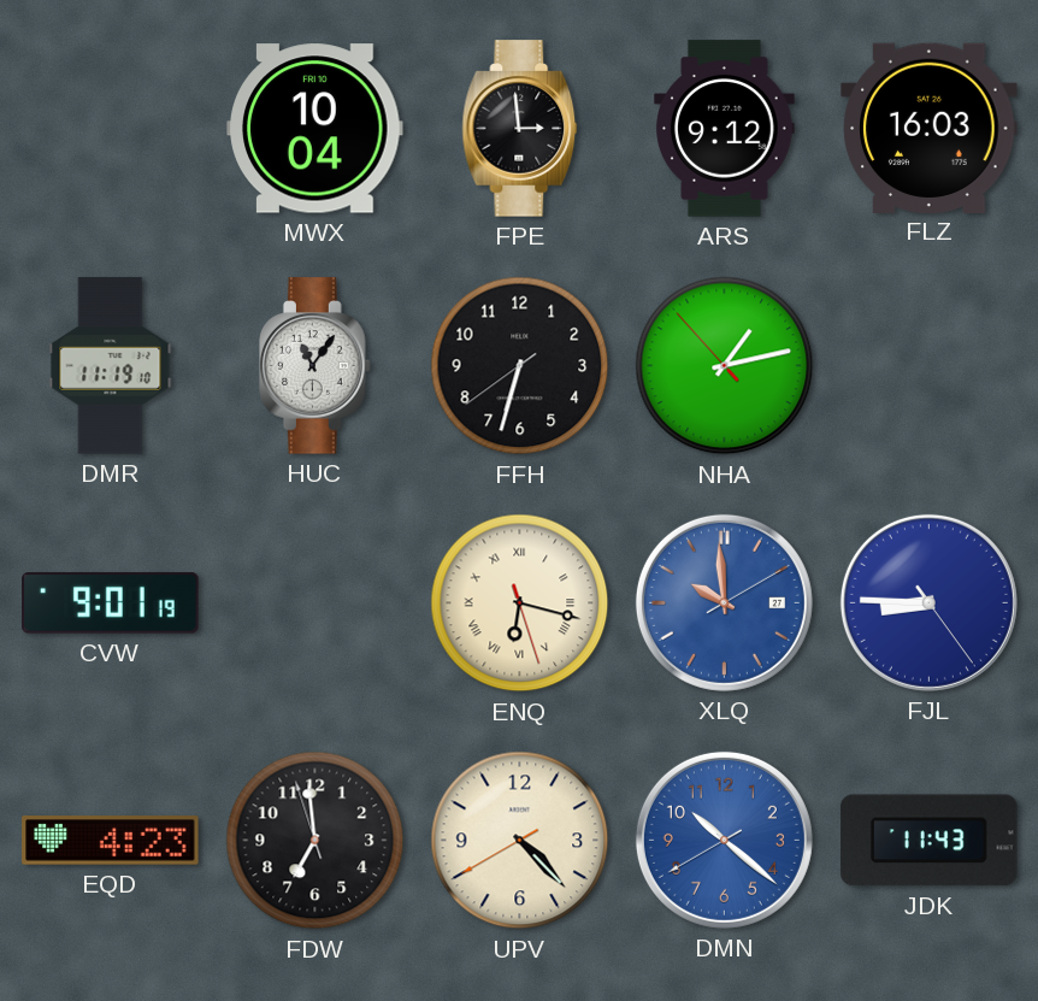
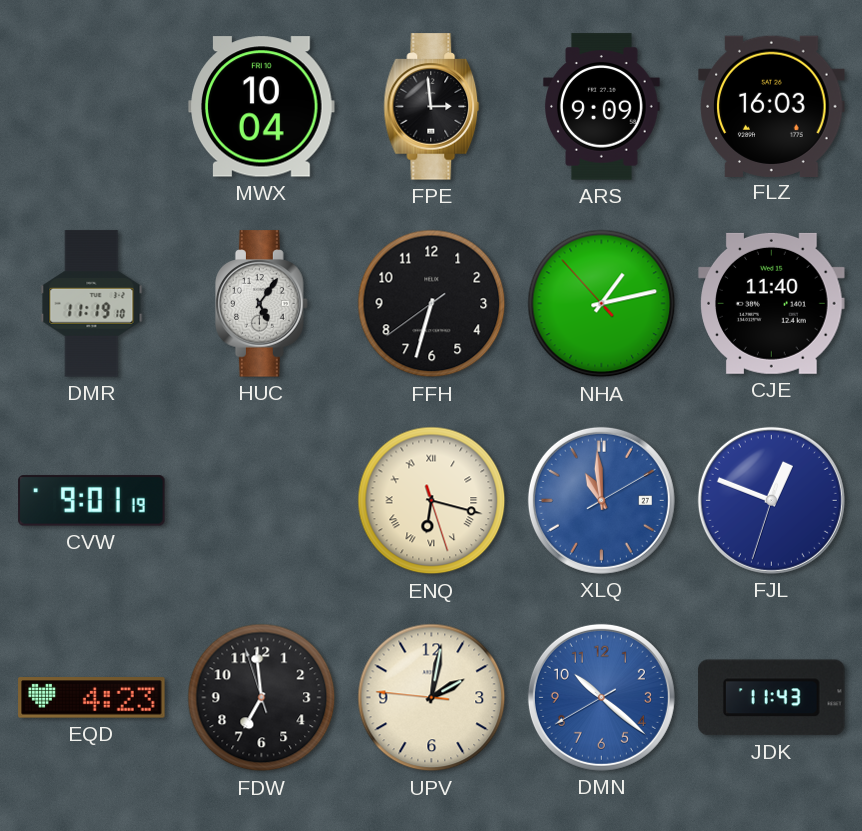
ARS: 9:12 -> 9:09 (602, 107)
HUC: 11:06 -> 5:06 (262, 304)
CJE: none -> 11:40 (772, 303)
XLQ: 9:59 -> 10:59 (601, 500)
FJL: 8:45 -> 12:48 (771, 500)
UPV: 4:22 -> 2:01 (432, 698)
